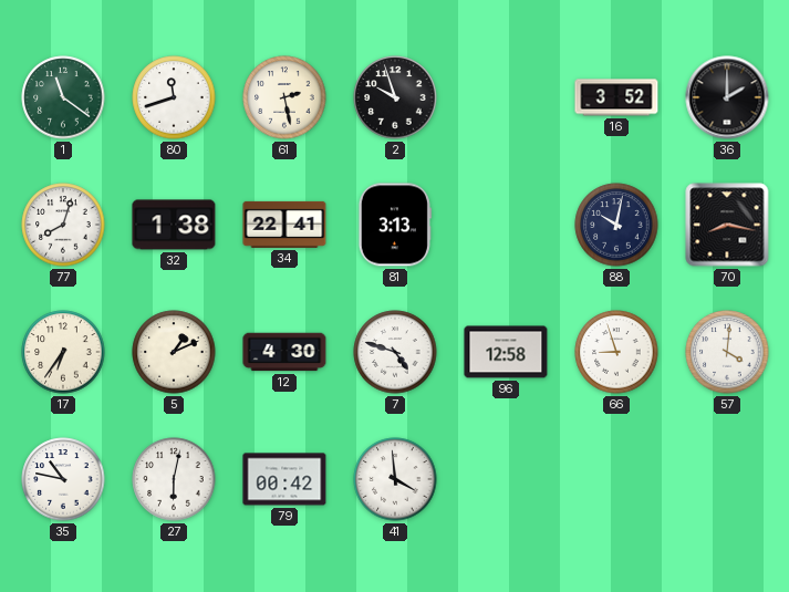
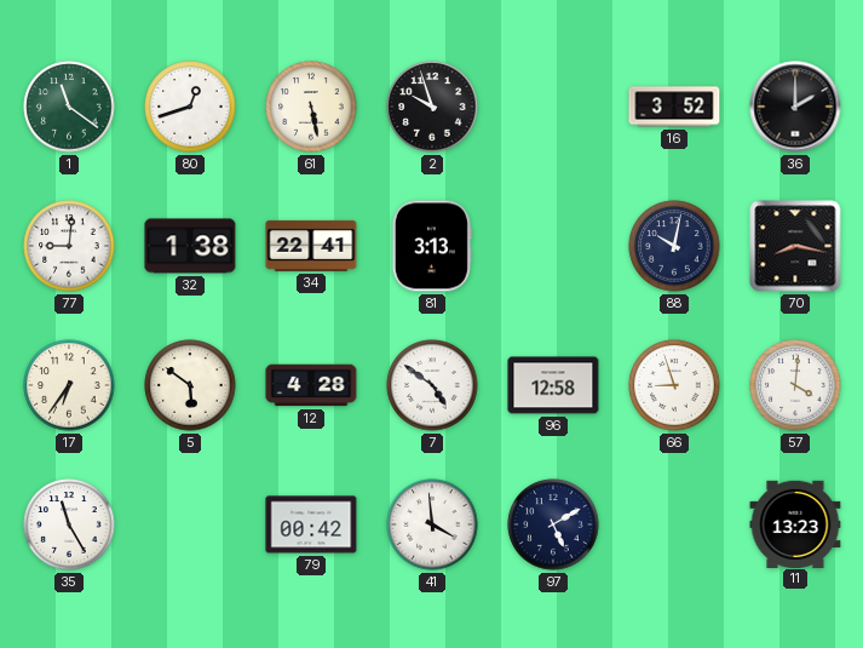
80: 11:42 -> 12:42 (190, 107)
61: 2:28 -> 5:28 (311, 107)
77: 8:03 -> 9:01 (69, 246)
5: 1:11 -> 5:51 (190, 385)
12: 4:30 -> 4:28 (311, 385)
7: 4:48 -> 4:51 (432, 385)
35: 10:47 -> 11:25 (69, 524)
27: 6:02 -> none (174, 479)
97: none -> 5:10 (553, 524)
11: none -> 13:23 (795, 523)
